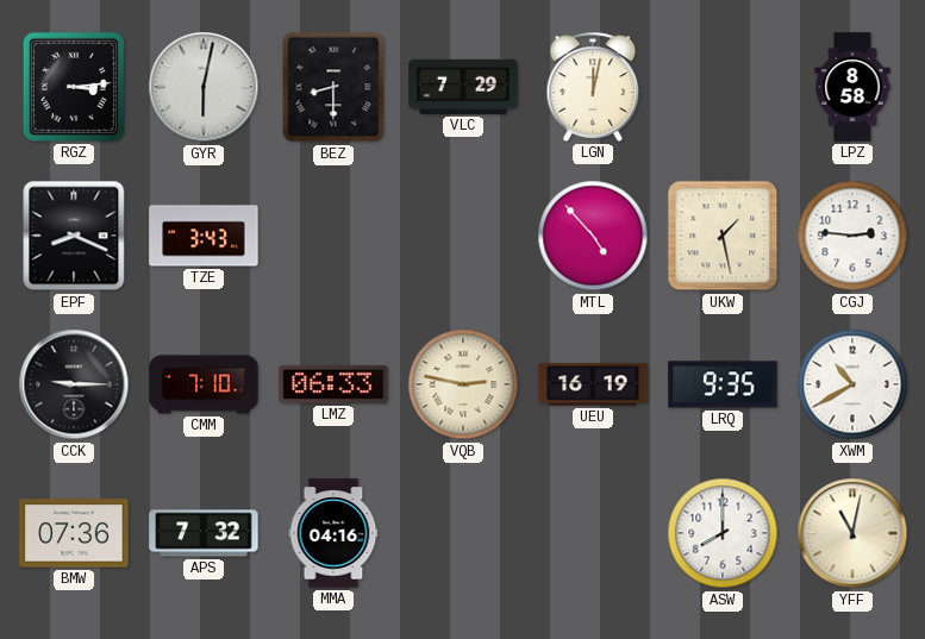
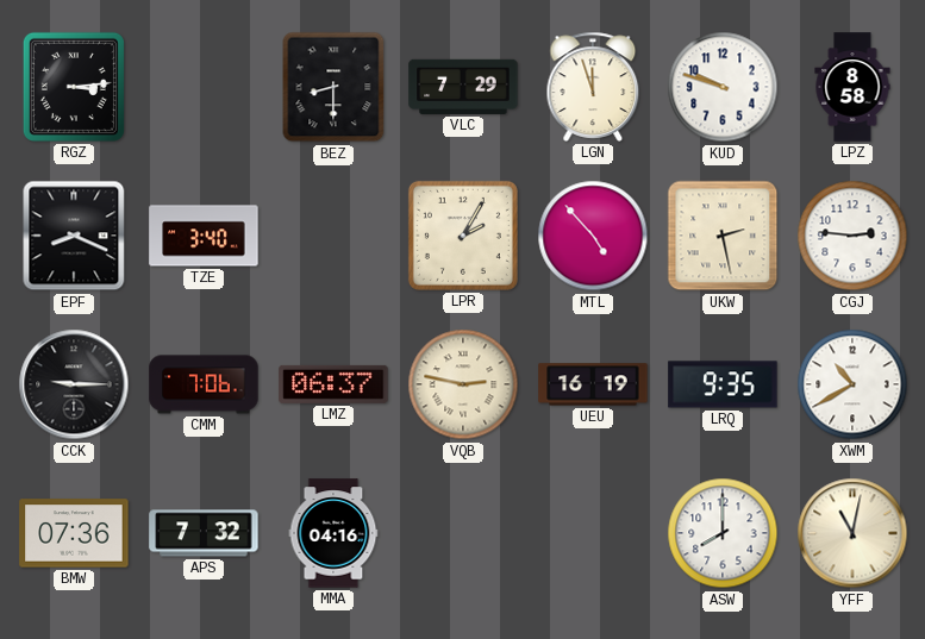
GYR: 6:02 -> none (204, 87)
LGN: 12:02 -> 11:57 (593, 87)
KUD: none -> 9:48 (723, 87)
TZE: 3:43 -> 3:40 (204, 236)
LPR: none -> 2:05 (463, 236)
UKW: 1:28 -> 2:28 (723, 236)
CMM: 7:10 -> 7:06 (204, 384)
LMZ: 06:33 -> 06:37 (333, 384)
